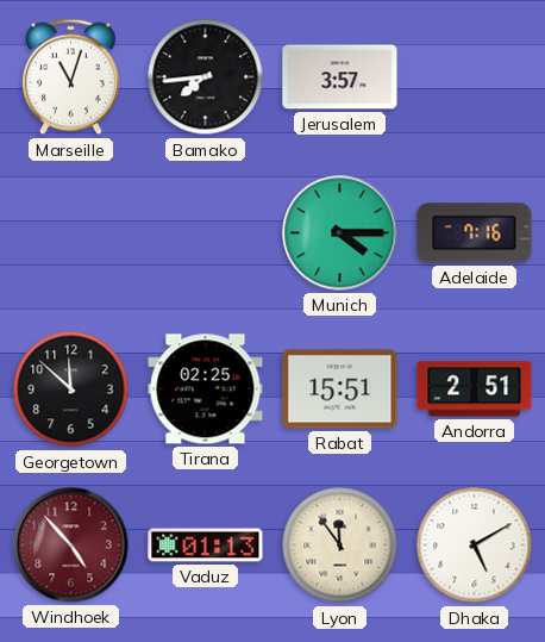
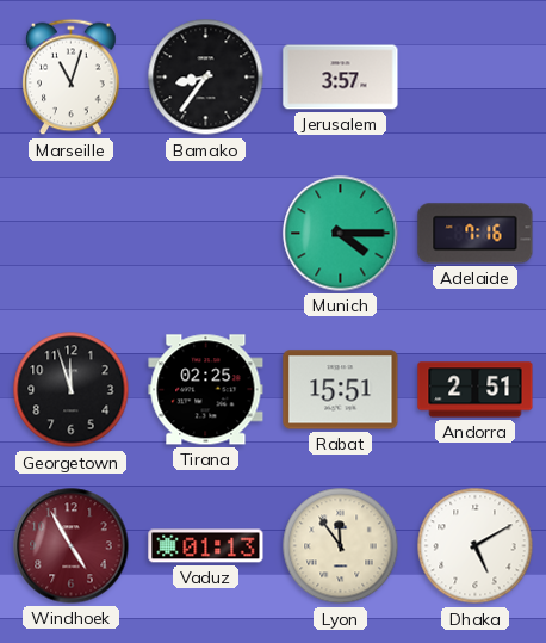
Bamako: 7:44 -> 8:36 (206, 78)
Georgetown: 11:52 -> 11:57 (72, 390)
Windhoek: 4:53 -> 4:55 (72, 546)
